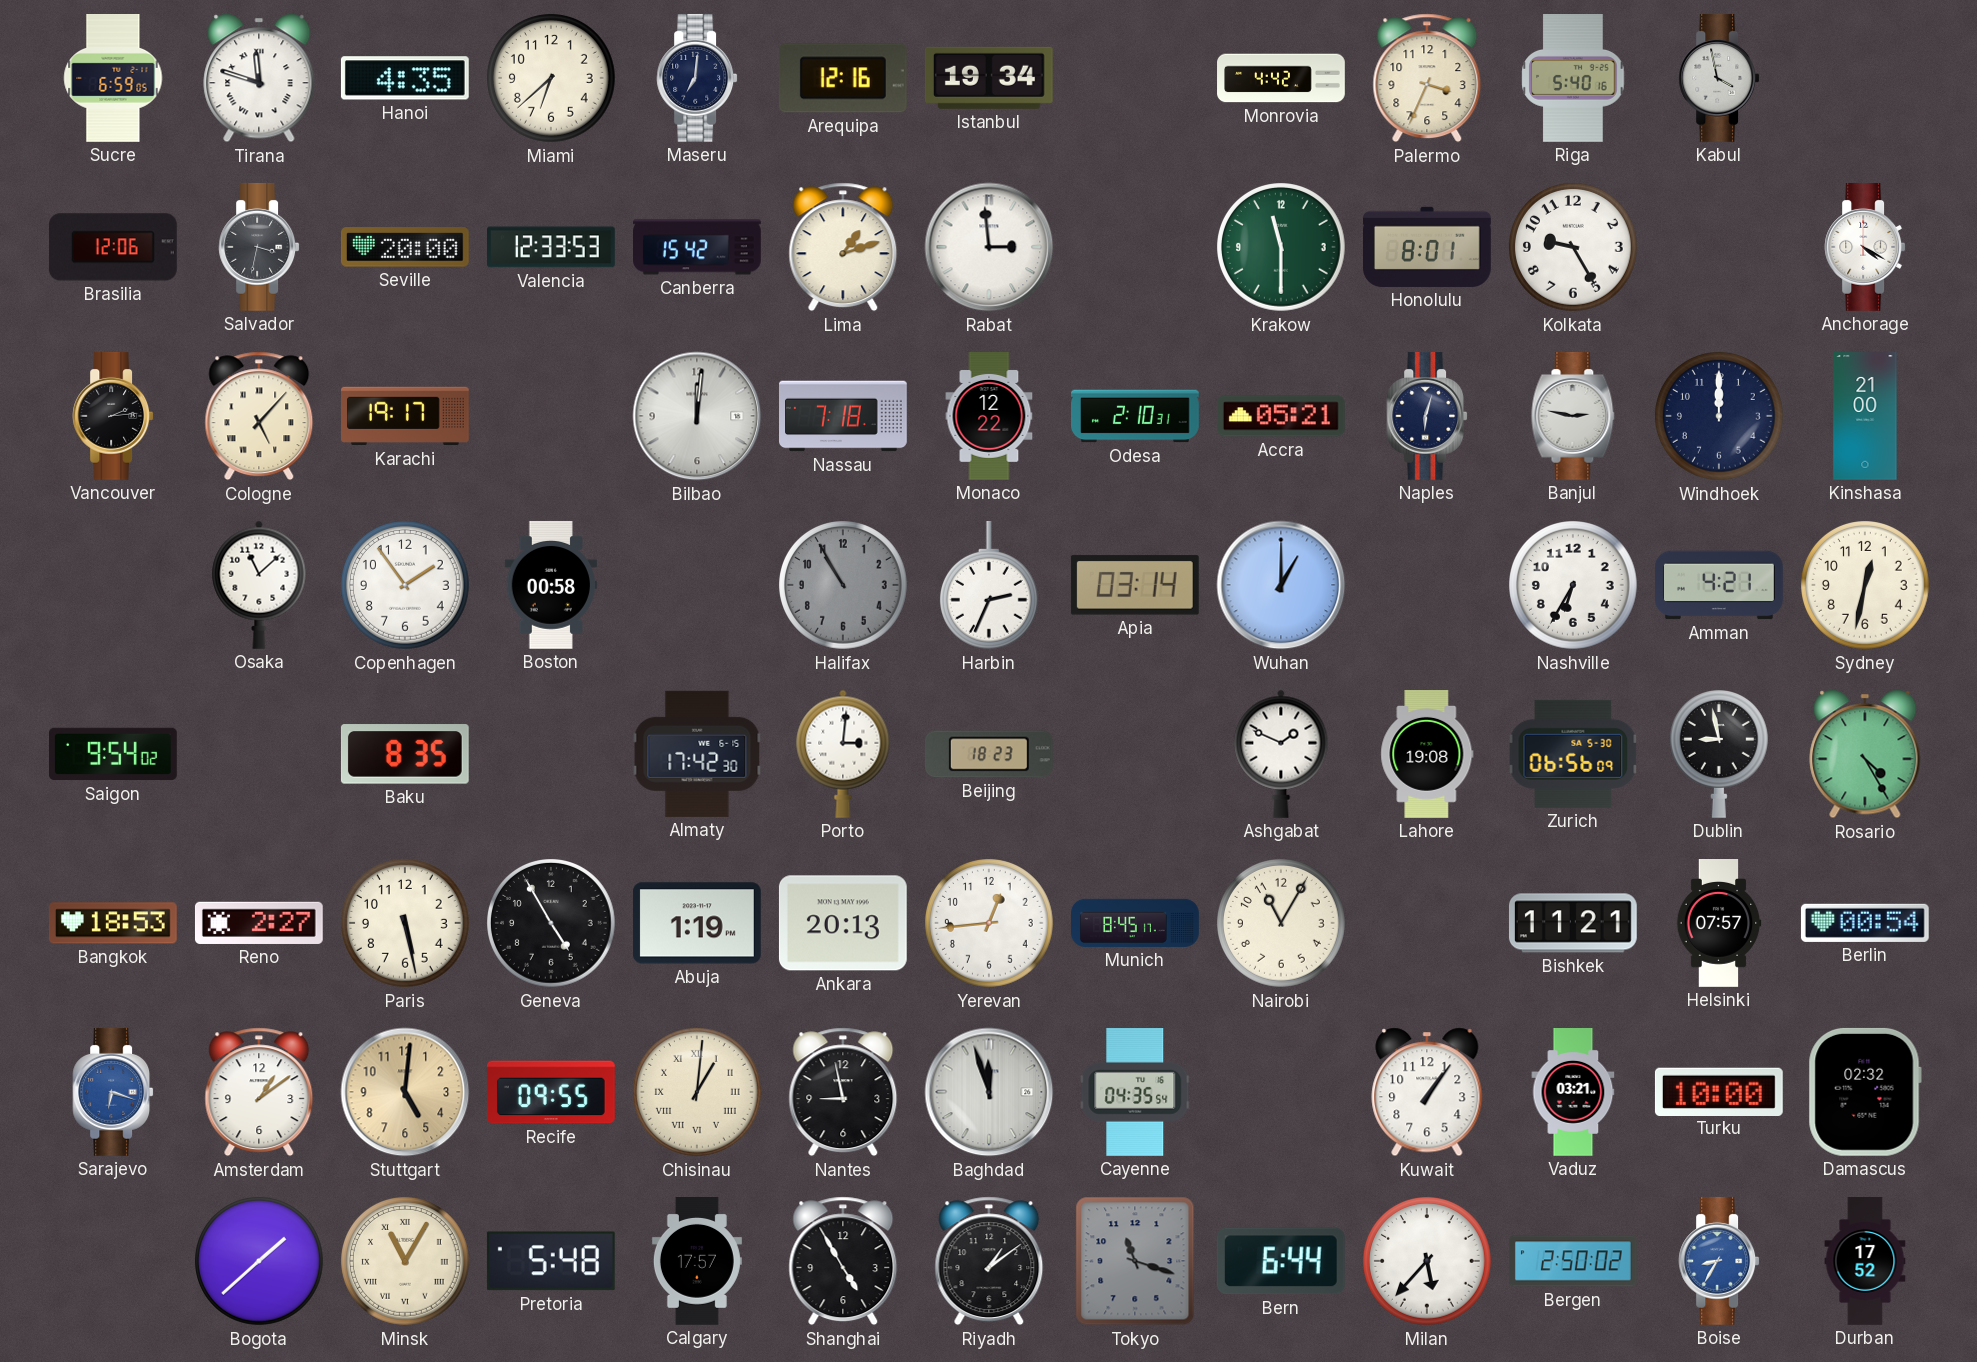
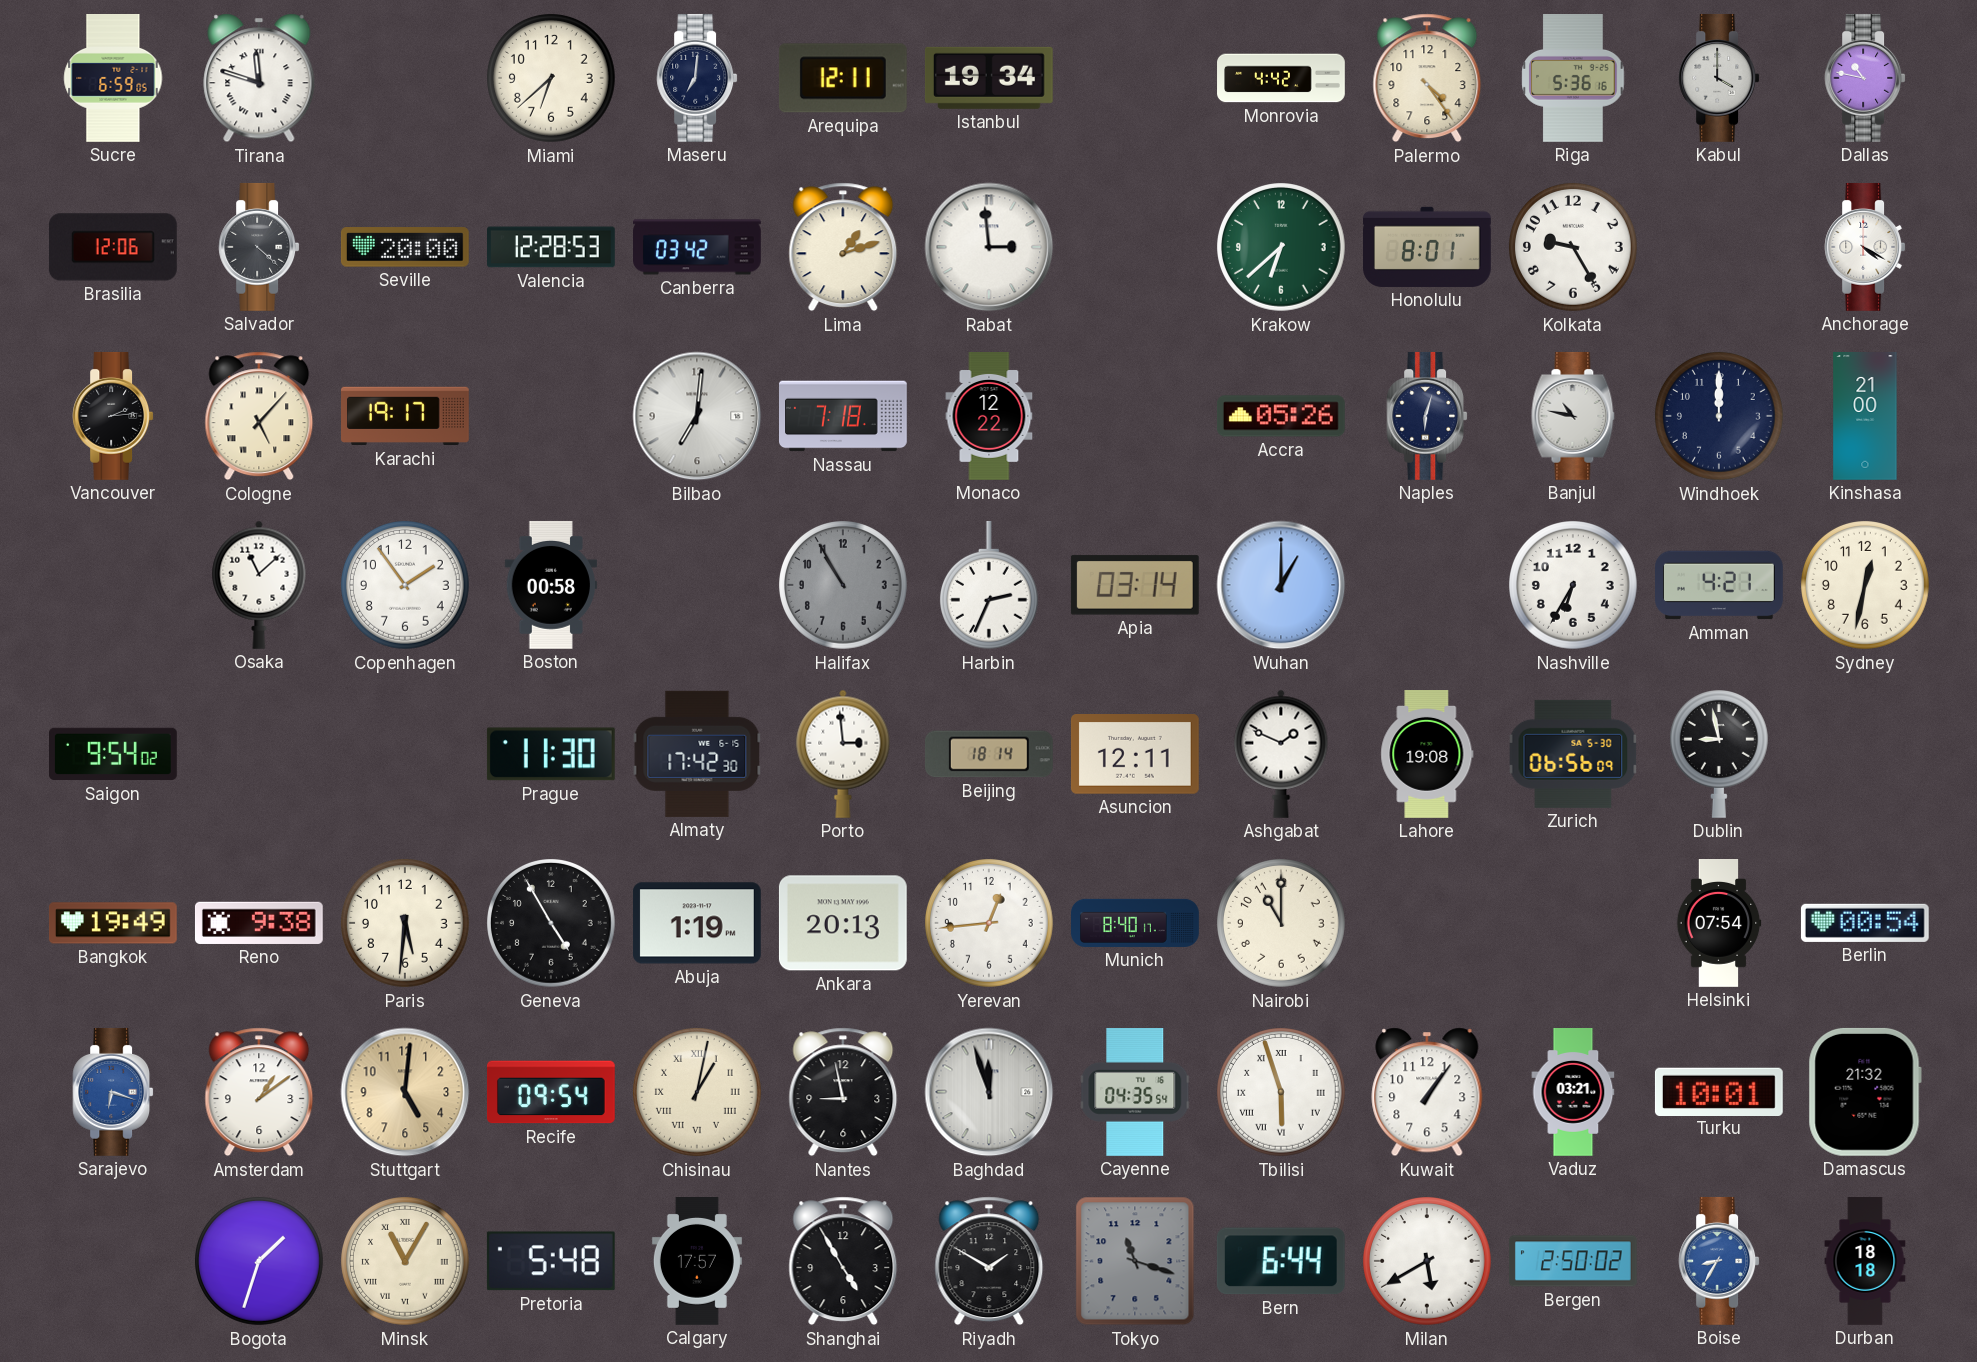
Hanoi: 4:35 -> none (405, 78)
Arequipa: 12:16 -> 12:11 (843, 78)
Palermo: 3:34 -> 4:24 (1427, 78)
Riga: 5:40 -> 5:36 (1573, 79)
Kabul: 3:58 -> 4:00 (1719, 78)
Dallas: none -> 10:47 (1865, 78)
Salvador: 3:32 -> 4:22 (259, 247)
Valencia: 12:33 -> 12:28 (552, 247)
Canberra: 15:42 -> 03:42 (698, 247)
Krakow: 11:30 -> 6:38 (1282, 248)
Bilbao: 12:01 -> 7:01 (697, 416)
Odesa: 2:10 -> none (1135, 416)
Accra: 05:21 -> 05:26 (1281, 416)
Banjul: 2:47 -> 10:47 (1573, 416)
Baku: 8:35 -> none (405, 754)
Prague: none -> 11:30 (551, 754)
Porto: 3:01 -> 2:59 (843, 754)
Beijing: 18:23 -> 18:14 (989, 754)
Asuncion: none -> 12:11 (1135, 755)
Rosario: 4:25 -> none (1865, 754)
Bangkok: 18:53 -> 19:49 (113, 923)
Reno: 2:27 -> 9:38 (259, 923)
Paris: 5:28 -> 5:31 (406, 924)
Munich: 8:45 -> 8:40 (1135, 923)
Nairobi: 11:05 -> 11:00 (1282, 924)
Bishkek: 11:21 -> none (1573, 923)
Helsinki: 07:57 -> 07:54 (1719, 924)
Recife: 09:55 -> 09:54 (551, 1092)
Chisinau: 1:01 -> 1:02 (698, 1093)
Tbilisi: none -> 5:57 (1282, 1093)
Turku: 10:00 -> 10:01 (1719, 1091)
Damascus: 02:32 -> 21:32 (1865, 1092)
Bogota: 1:38 -> 1:33 (260, 1262)
Riyadh: 1:09 -> 1:50 (989, 1261)
Milan: 5:37 -> 5:40 (1428, 1262)
Durban: 17:52 -> 18:18 (1865, 1261)
